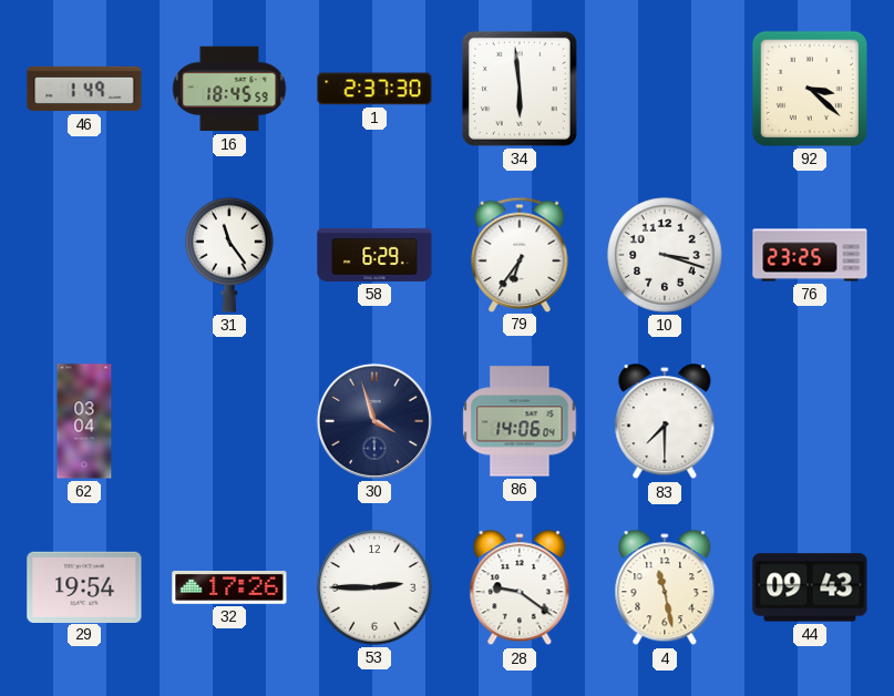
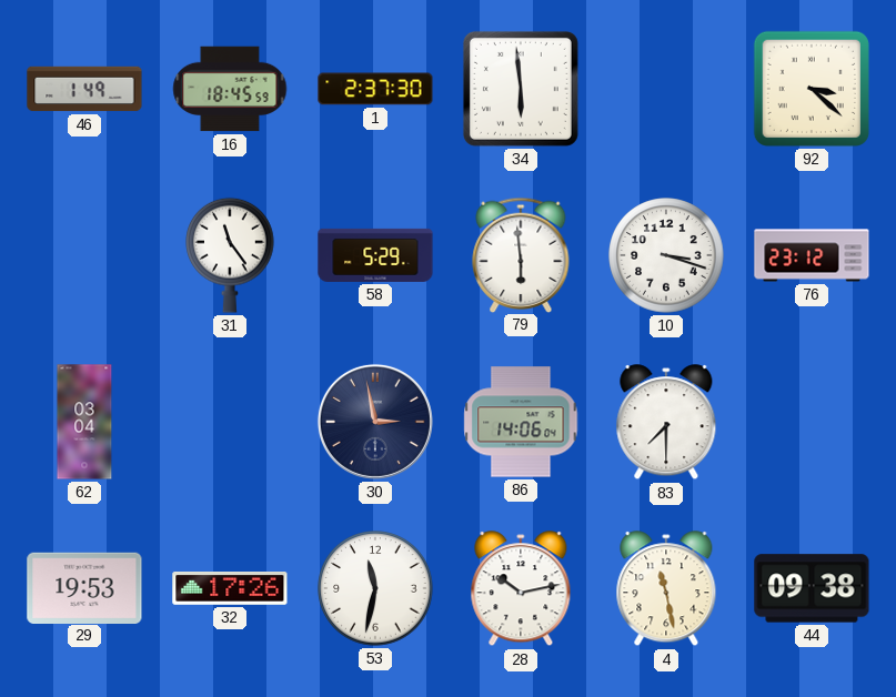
58: 6:29 -> 5:29 (375, 255)
79: 6:36 -> 5:59 (521, 254)
76: 23:25 -> 23:12 (812, 255)
30: 3:57 -> 2:58 (375, 422)
29: 19:54 -> 19:53 (84, 587)
53: 2:45 -> 11:32 (375, 588)
28: 9:21 -> 10:13 (521, 589)
44: 09:43 -> 09:38 (812, 588)
